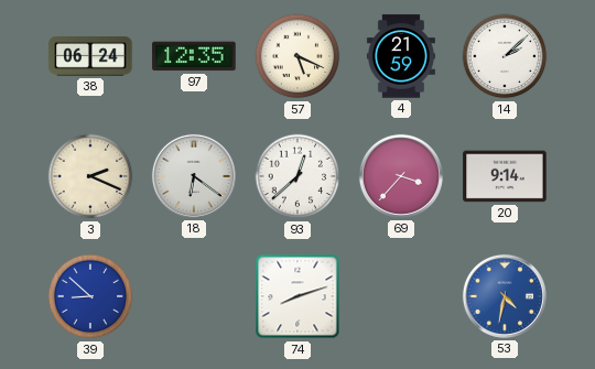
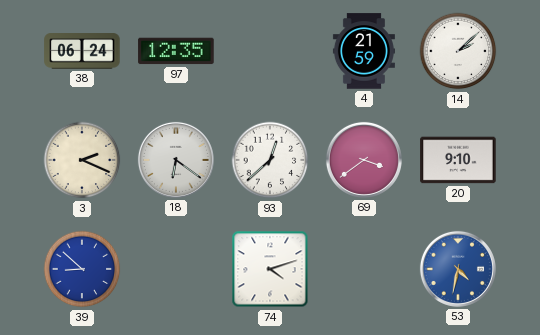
57: 5:19 -> none (297, 56)
69: 3:37 -> 3:39 (364, 160)
20: 9:14 -> 9:10 (458, 160)
74: 8:12 -> 4:12 (270, 269)
